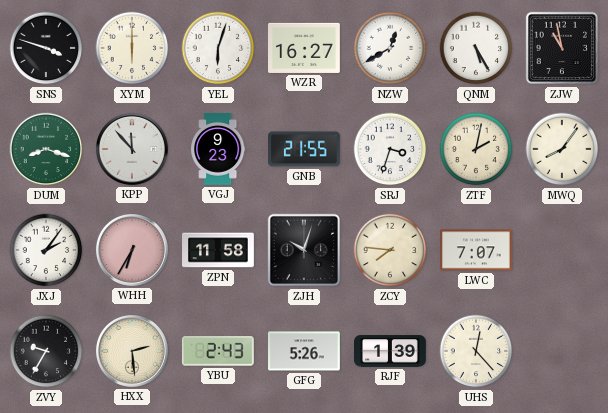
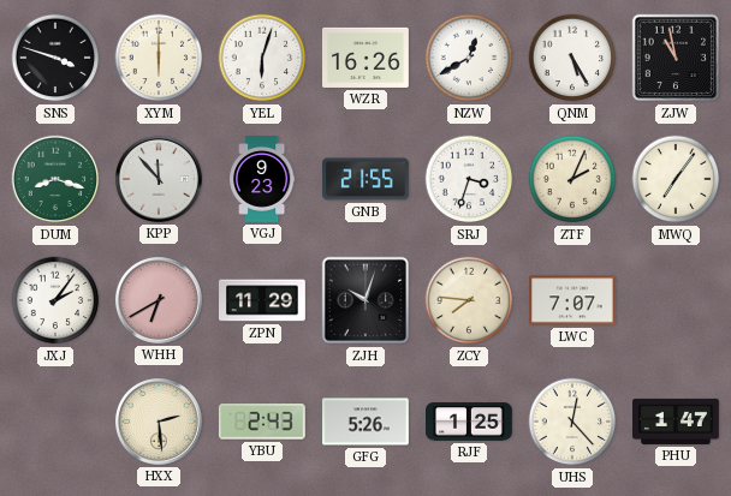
WZR: 16:27 -> 16:26 (367, 58)
ZTF: 2:02 -> 2:04 (572, 179)
MWQ: 8:06 -> 7:06 (676, 179)
WHH: 6:35 -> 6:40 (159, 300)
ZPN: 11:58 -> 11:29 (263, 300)
ZVY: 9:35 -> none (46, 351)
RJF: 1:39 -> 1:25 (470, 422)
PHU: none -> 1:47 (676, 422)
